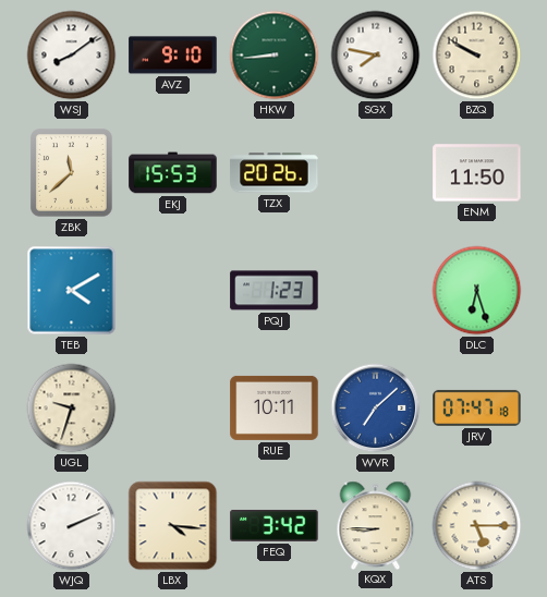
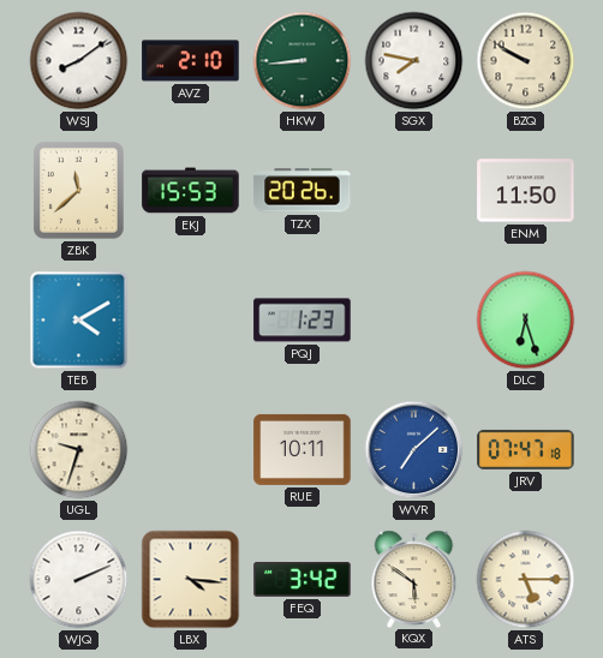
AVZ: 9:10 -> 2:10 (191, 61)
KQX: 8:45 -> 5:51 (414, 579)
